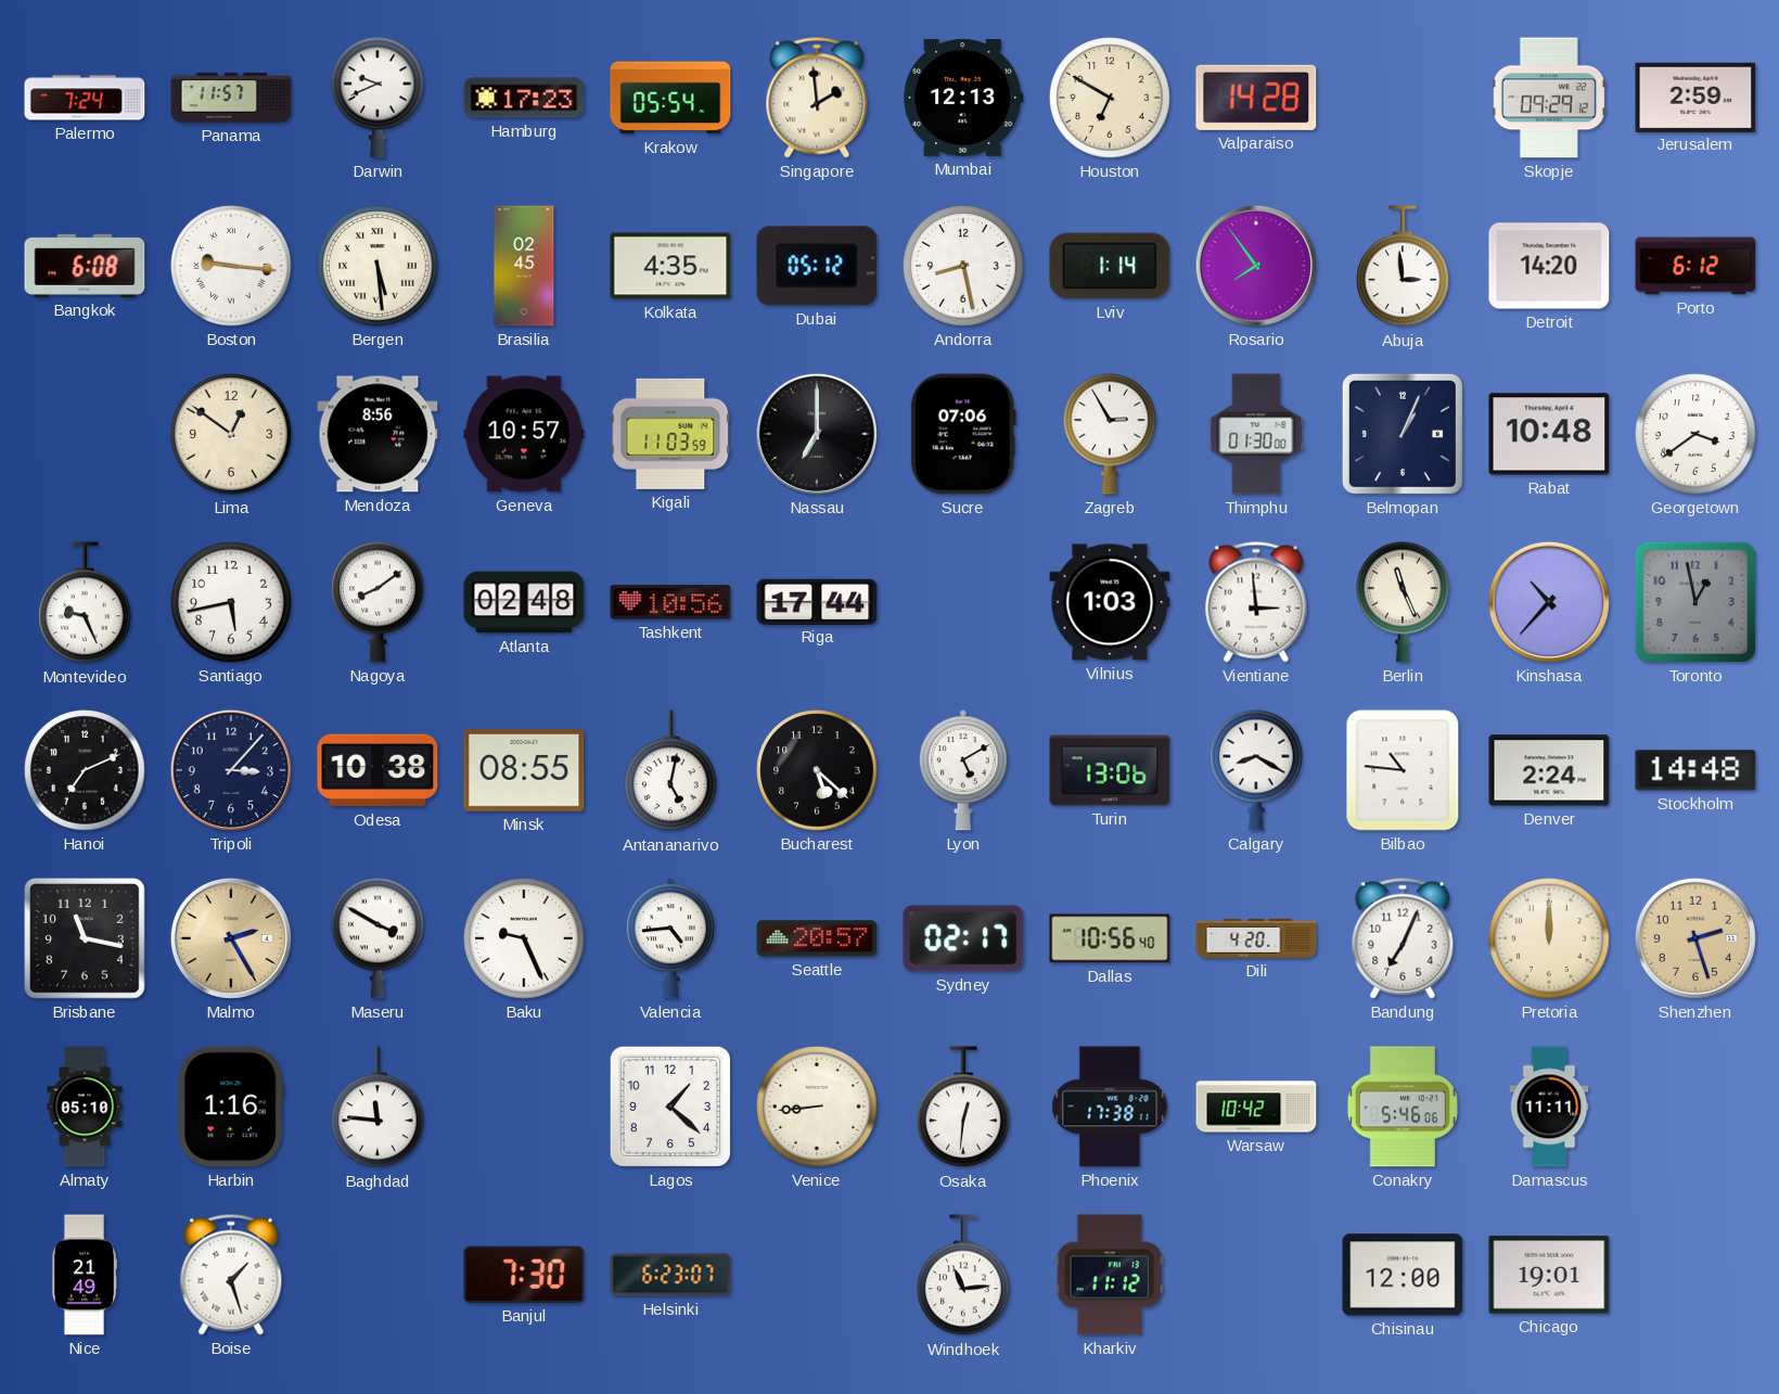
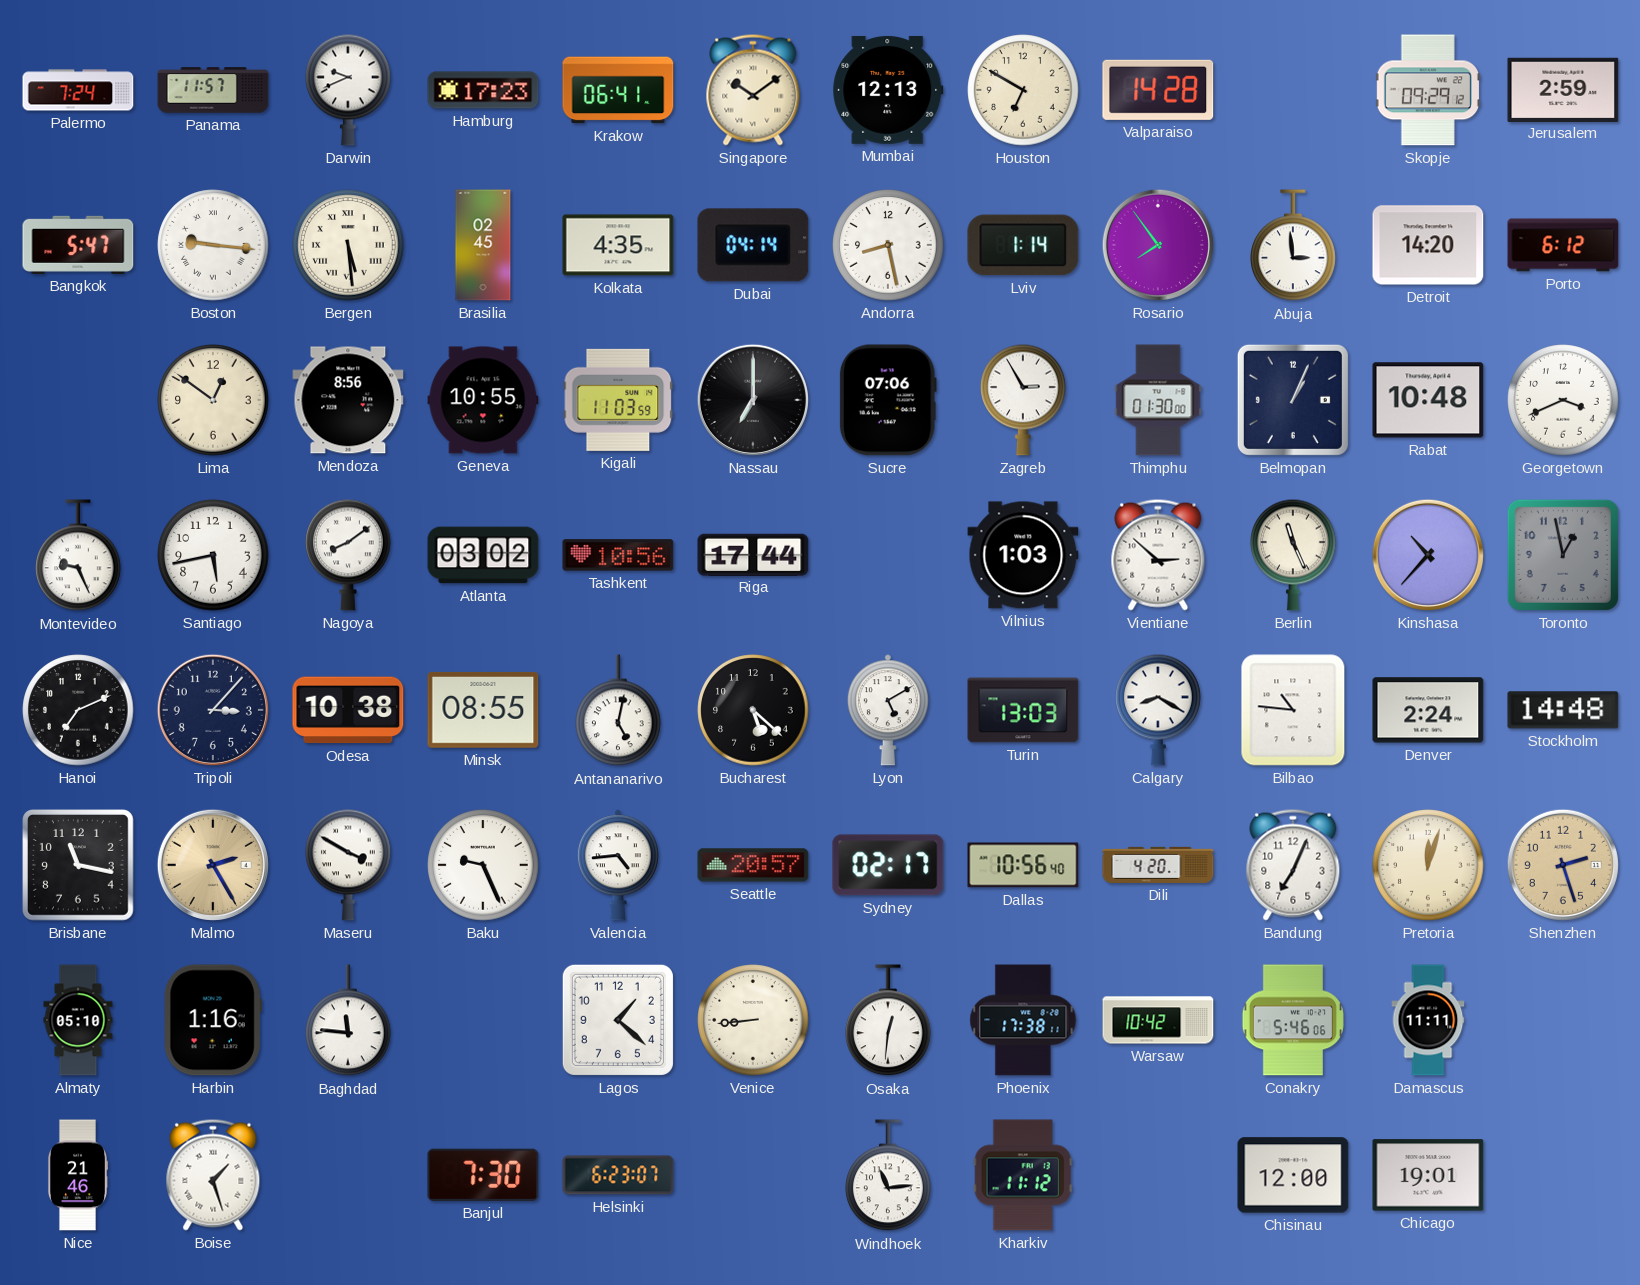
Krakow: 05:54 -> 06:41 (618, 90)
Singapore: 1:59 -> 10:09 (753, 90)
Bangkok: 6:08 -> 5:47 (78, 245)
Dubai: 05:12 -> 04:14 (753, 245)
Geneva: 10:57 -> 10:55 (483, 400)
Georgetown: 3:39 -> 3:41 (1563, 400)
Atlanta: 02:48 -> 03:02 (483, 555)
Vientiane: 2:59 -> 2:52 (1158, 555)
Turin: 13:06 -> 13:03 (1023, 710)
Pretoria: 12:00 -> 12:03 (1428, 865)
Nice: 21:49 -> 21:46 (77, 1175)
